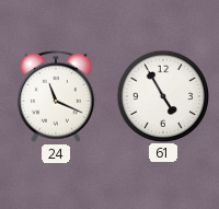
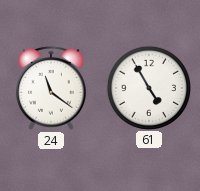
24: 11:19 -> 11:21 (51, 88)
